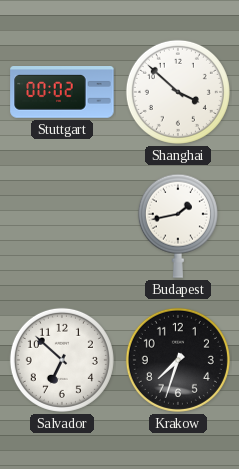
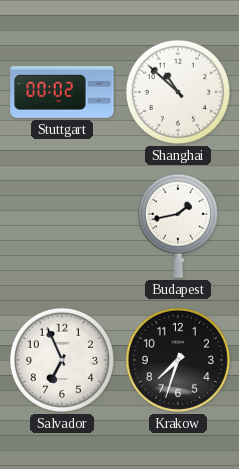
Shanghai: 3:52 -> 10:52 (178, 92)
Salvador: 6:52 -> 6:56 (62, 360)
